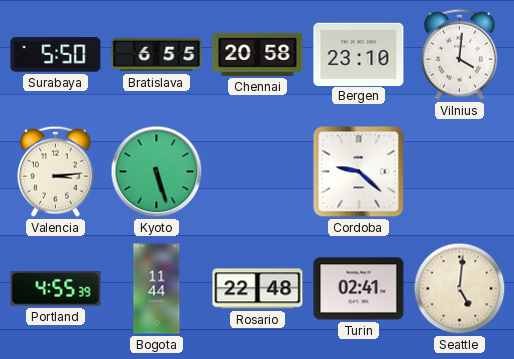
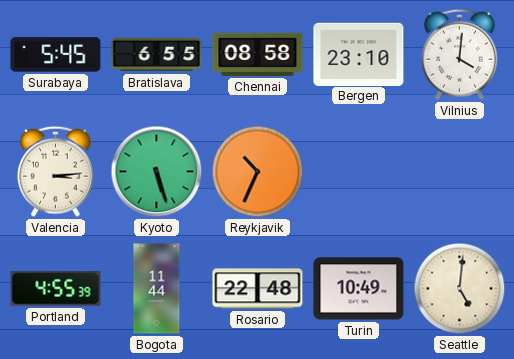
Surabaya: 5:50 -> 5:45 (56, 55)
Chennai: 20:58 -> 08:58 (258, 54)
Reykjavik: none -> 10:34 (258, 172)
Cordoba: 9:22 -> none (359, 172)
Turin: 02:41 -> 10:49 (359, 289)
